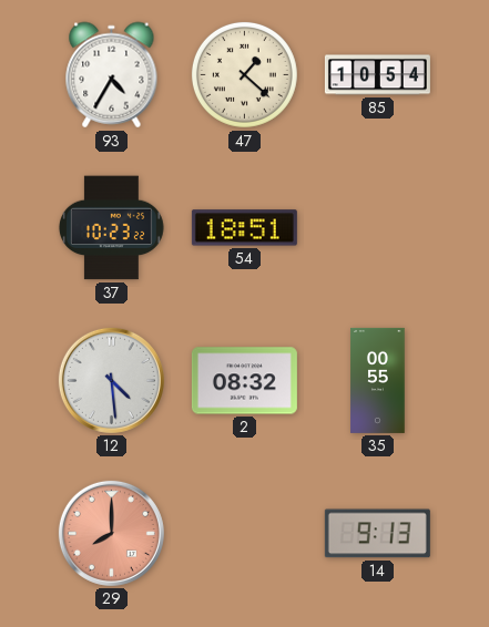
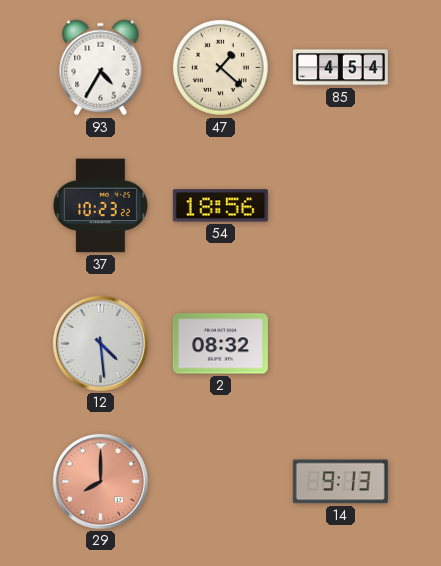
85: 10:54 -> 4:54 (340, 68)
54: 18:51 -> 18:56 (220, 206)
35: 00:55 -> none (378, 380)
